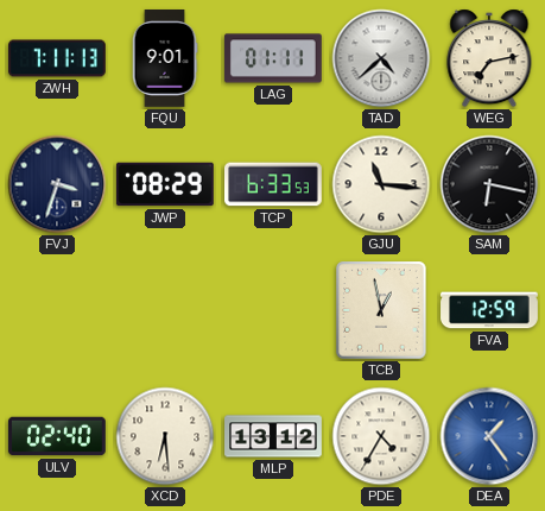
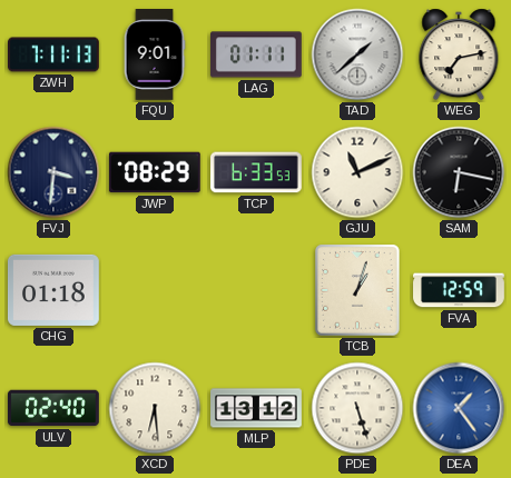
TAD: 4:38 -> 1:38 (357, 54)
FVJ: 3:33 -> 3:31 (53, 172)
GJU: 11:16 -> 11:11 (357, 172)
CHG: none -> 01:18 (55, 290)
TCB: 12:58 -> 1:03 (358, 290)
PDE: 4:35 -> 5:27 (357, 408)
